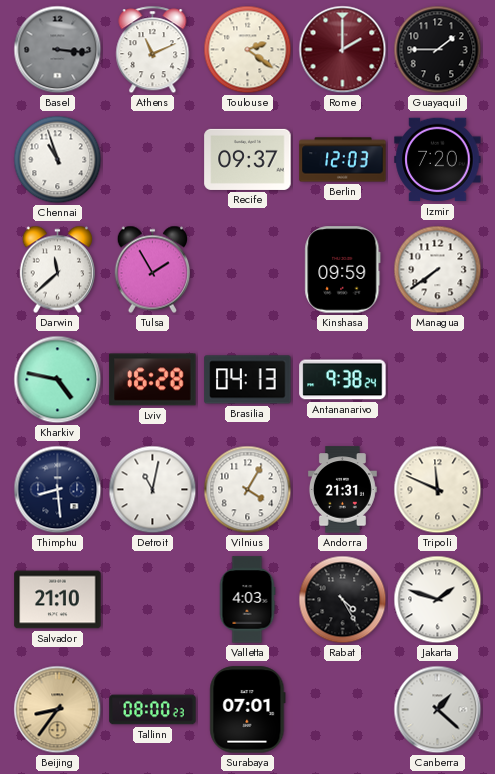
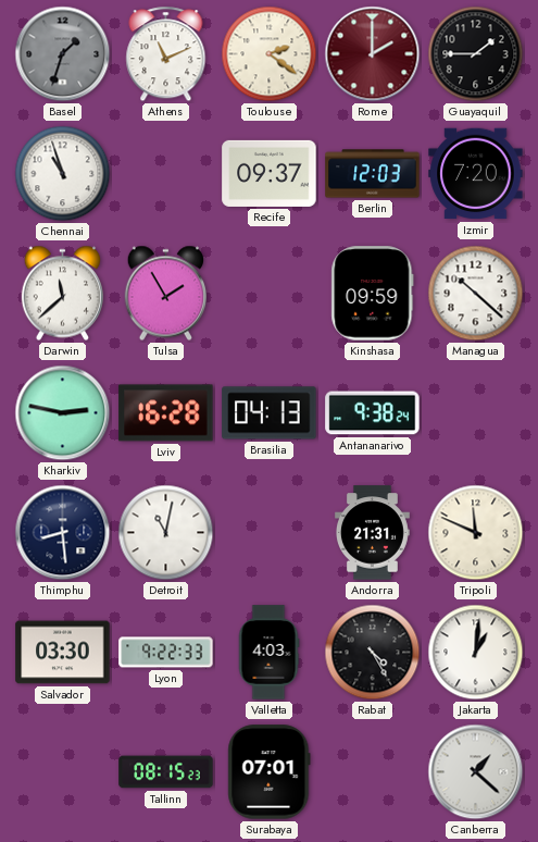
Basel: 3:16 -> 1:33 (63, 54)
Managua: 7:39 -> 10:22 (476, 294)
Kharkiv: 4:47 -> 2:47 (63, 413)
Vilnius: 4:05 -> none (248, 490)
Salvador: 21:10 -> 03:30 (63, 653)
Lyon: none -> 9:22 (166, 653)
Jakarta: 1:48 -> 1:01 (476, 653)
Beijing: 8:36 -> none (58, 710)
Tallinn: 08:00 -> 08:15 (166, 772)
